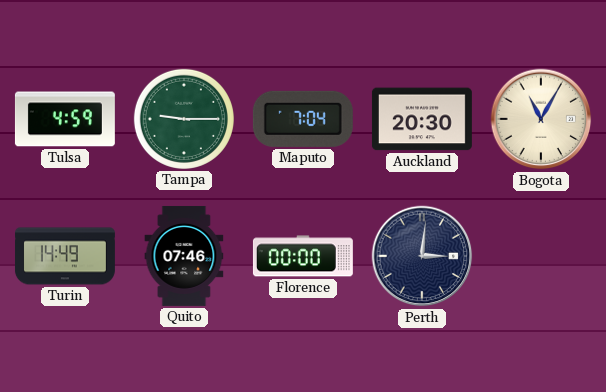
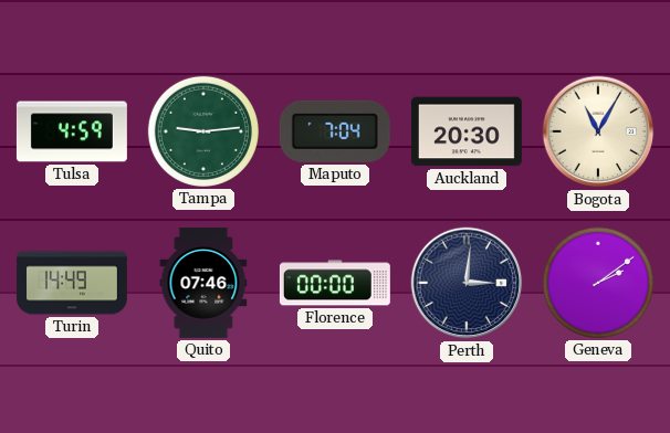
Tampa: 9:15 -> 9:14 (203, 131)
Geneva: none -> 2:09 (598, 283)
